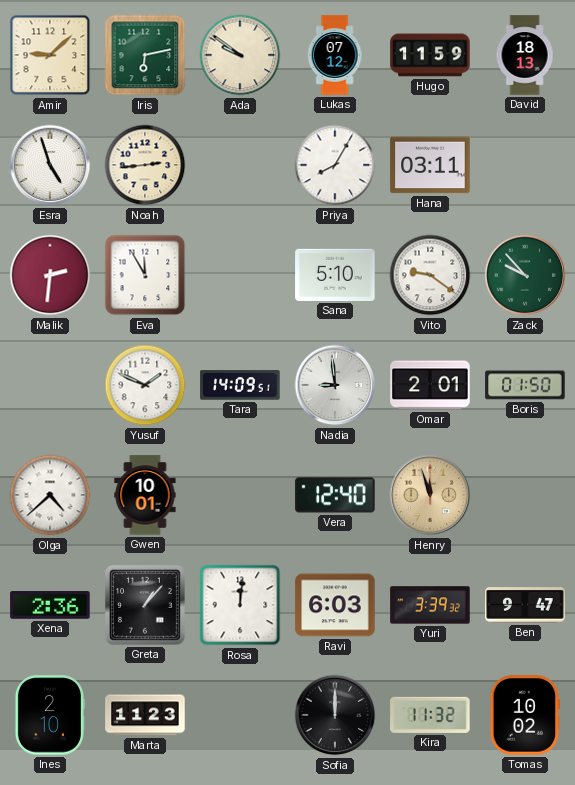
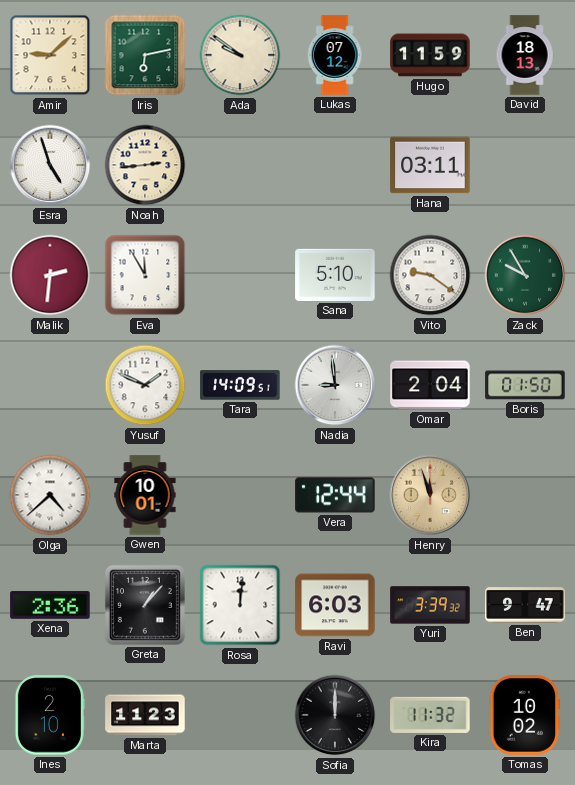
Priya: 8:05 -> none (335, 165)
Zack: 9:53 -> 9:55 (525, 275)
Omar: 2:01 -> 2:04 (430, 385)
Vera: 12:40 -> 12:44 (335, 495)
